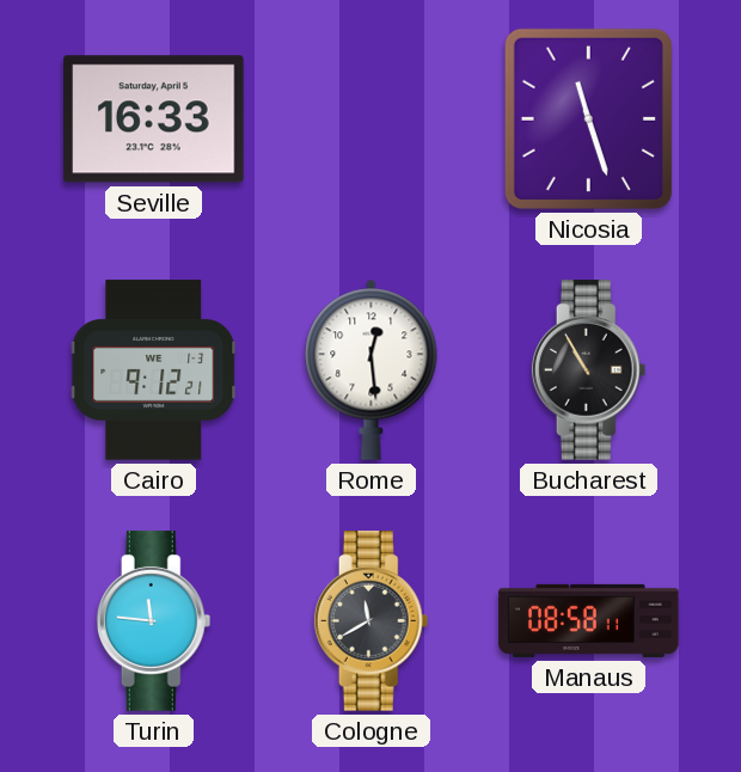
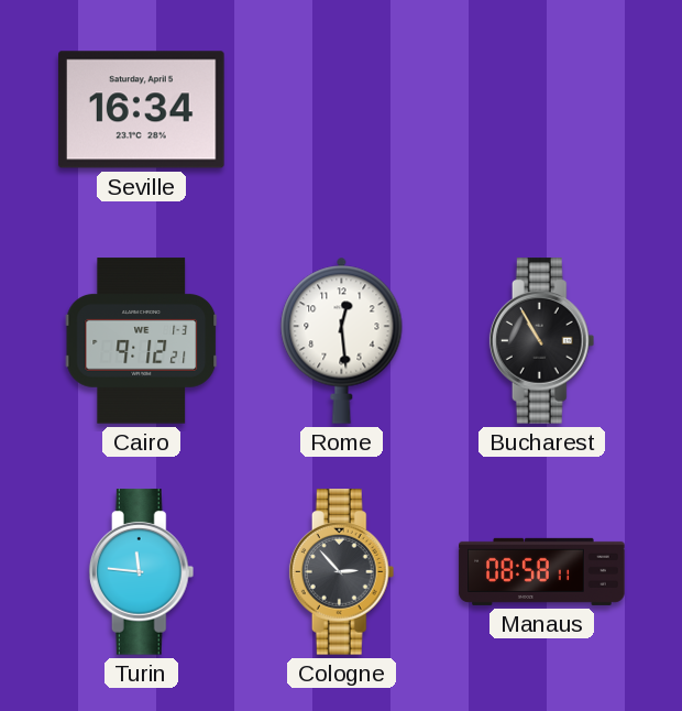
Seville: 16:33 -> 16:34 (142, 110)
Nicosia: 11:27 -> none (588, 118)
Cologne: 11:40 -> 2:53 (342, 572)
